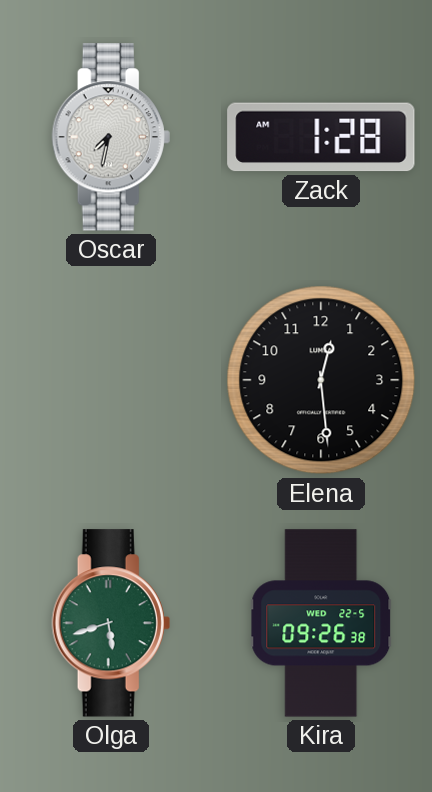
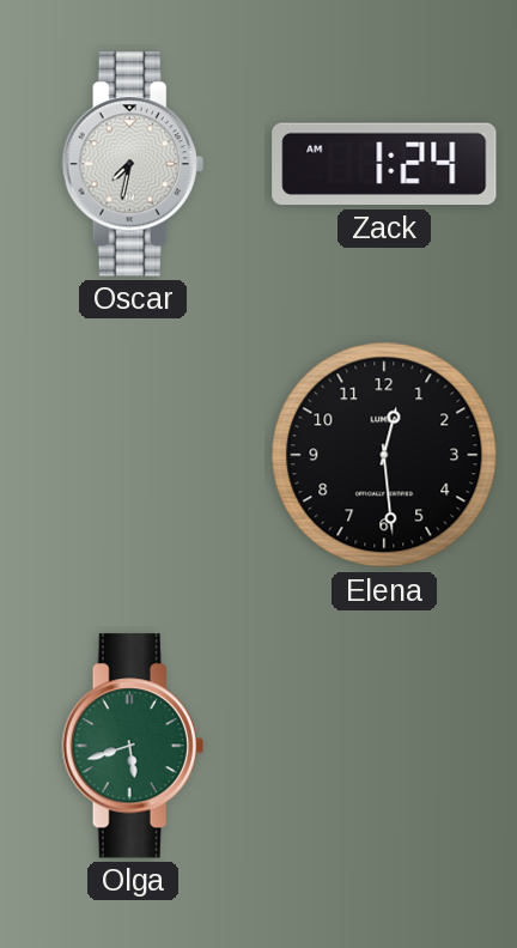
Zack: 1:28 -> 1:24 (384, 164)
Kira: 09:26 -> none (321, 623)
